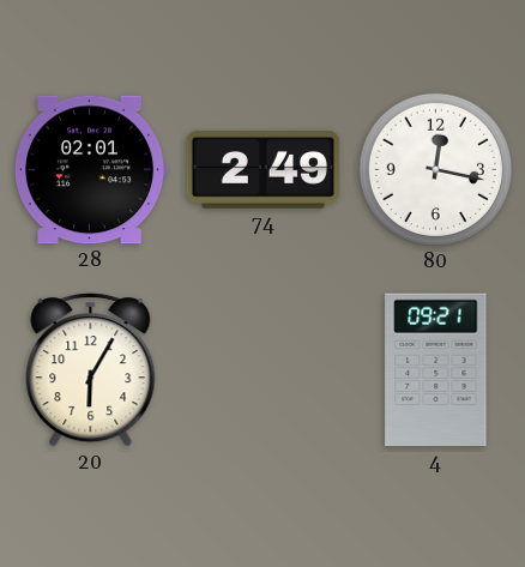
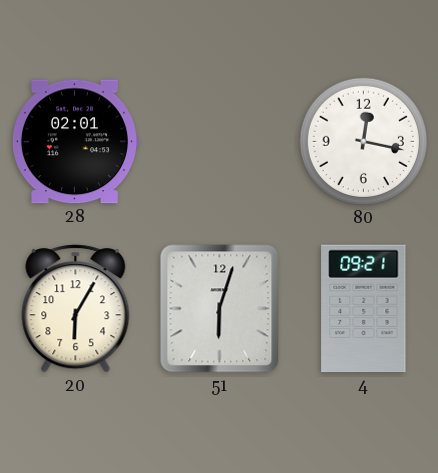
74: 2:49 -> none (264, 170)
51: none -> 6:03 (220, 309)
